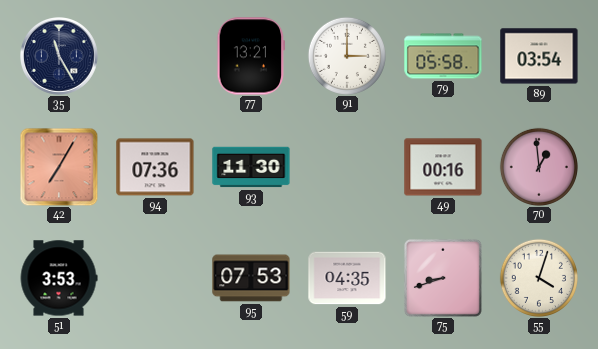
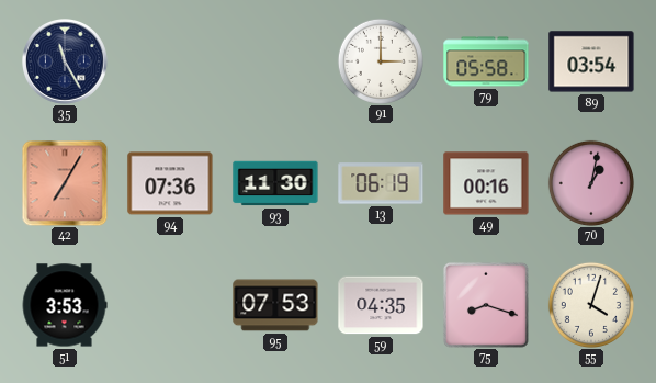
77: 13:21 -> none (251, 56)
13: none -> 06:19 (381, 183)
70: 12:59 -> 1:02 (591, 183)
75: 8:42 -> 8:18 (486, 305)
